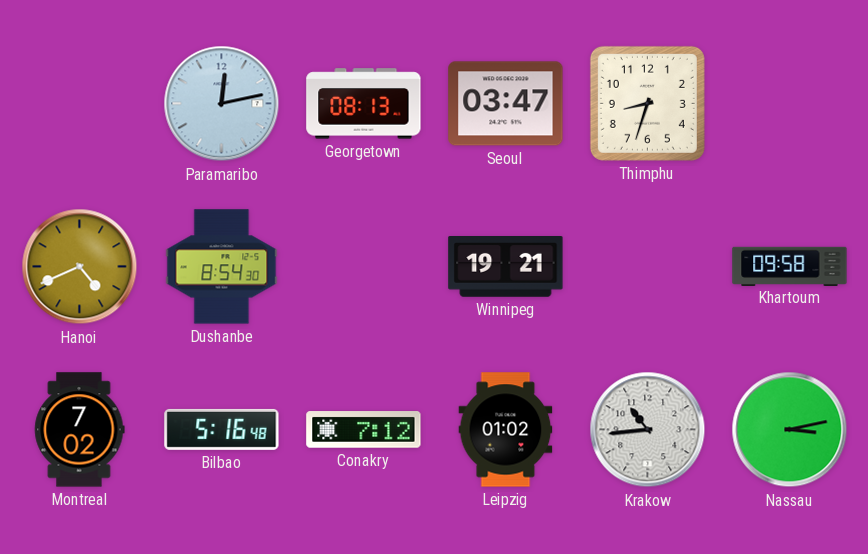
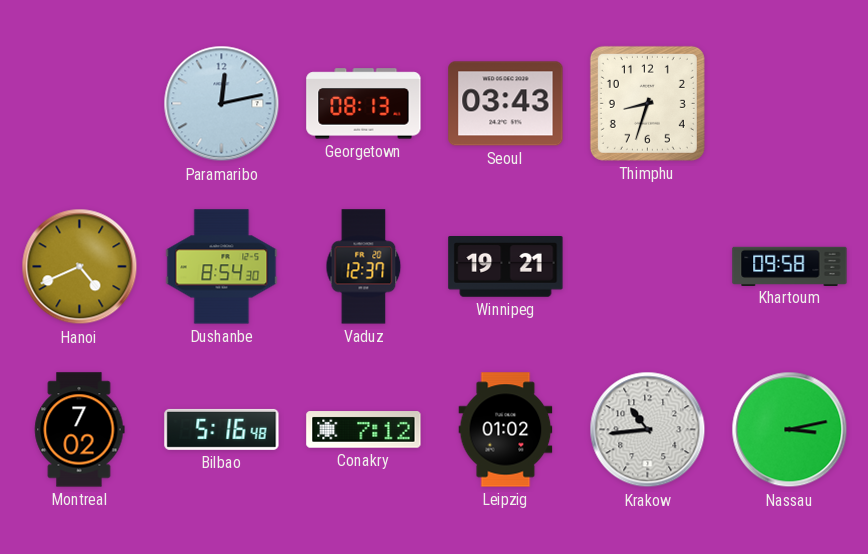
Seoul: 03:47 -> 03:43 (506, 104)
Vaduz: none -> 12:37 (364, 267)
